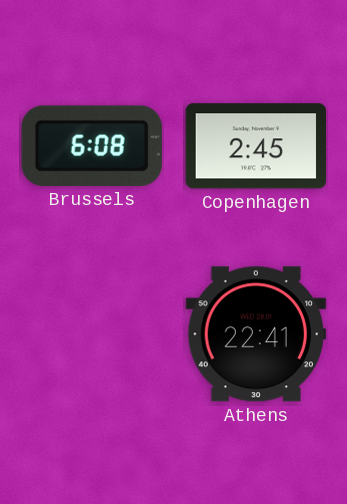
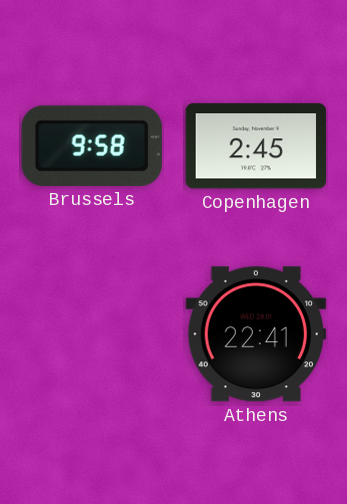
Brussels: 6:08 -> 9:58 (92, 146)
